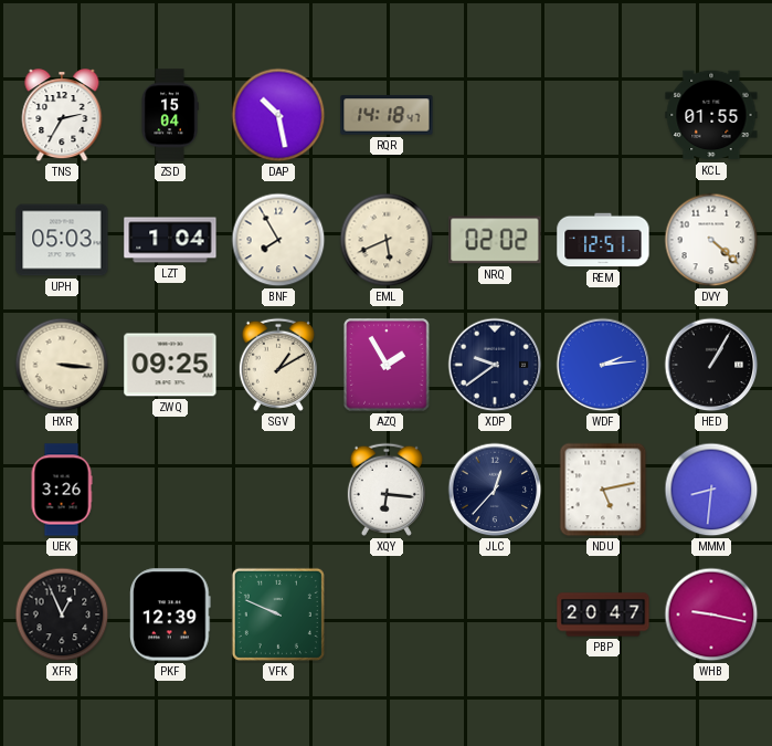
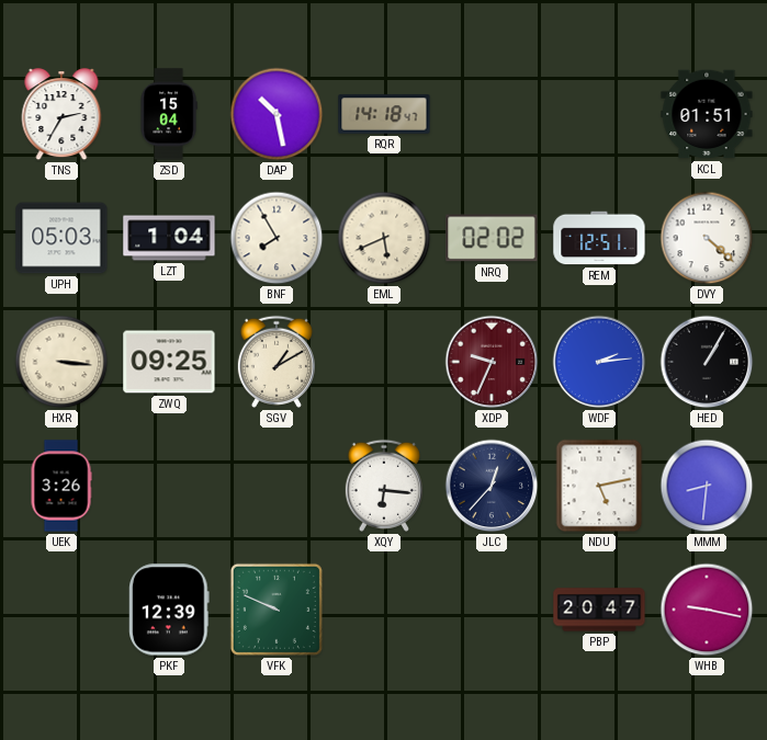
KCL: 01:55 -> 01:51 (707, 114)
AZQ: 1:55 -> none (387, 365)
XDP: 9:39 -> 9:34 (492, 362)
XDP dial: navy -> burgundy (492, 362)
XFR: 12:56 -> none (62, 614)
